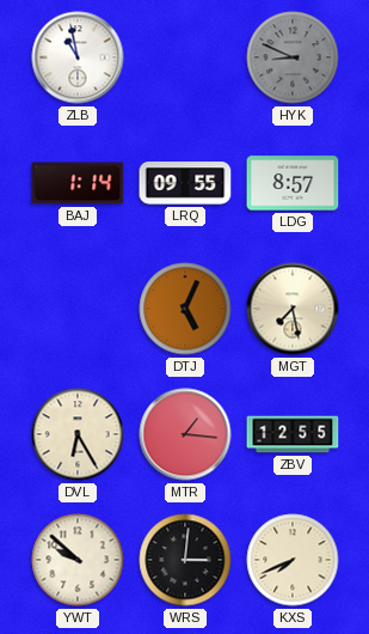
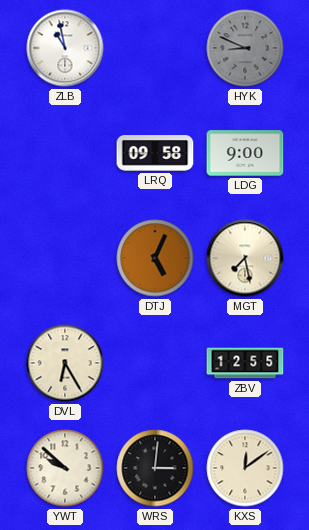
BAJ: 1:14 -> none (78, 183)
LRQ: 09:55 -> 09:58 (155, 153)
LDG: 8:57 -> 9:00 (245, 153)
MTR: 1:16 -> none (185, 434)
KXS: 7:41 -> 12:09 (245, 468)
